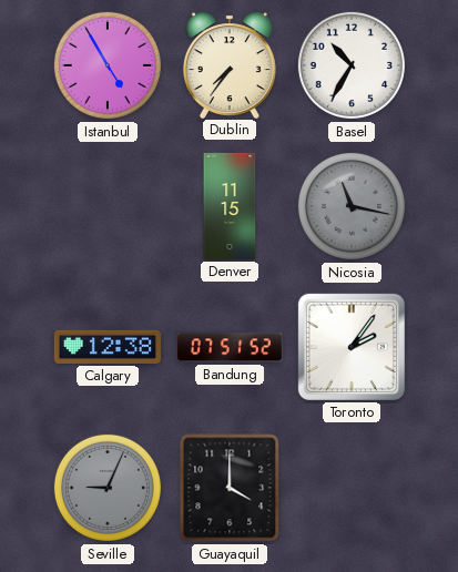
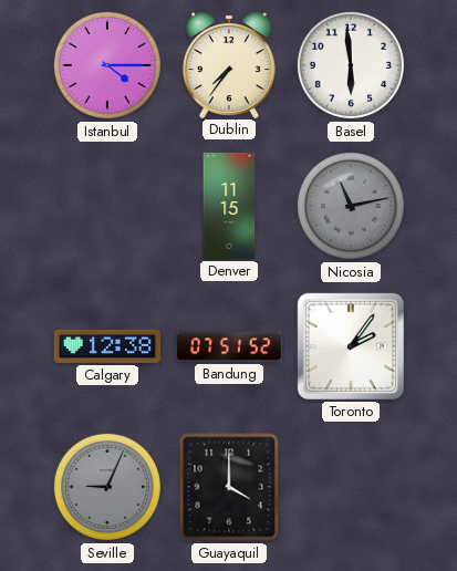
Istanbul: 4:55 -> 4:15 (107, 65)
Basel: 10:35 -> 5:59 (351, 65)
Nicosia: 11:17 -> 11:13 (351, 206)
